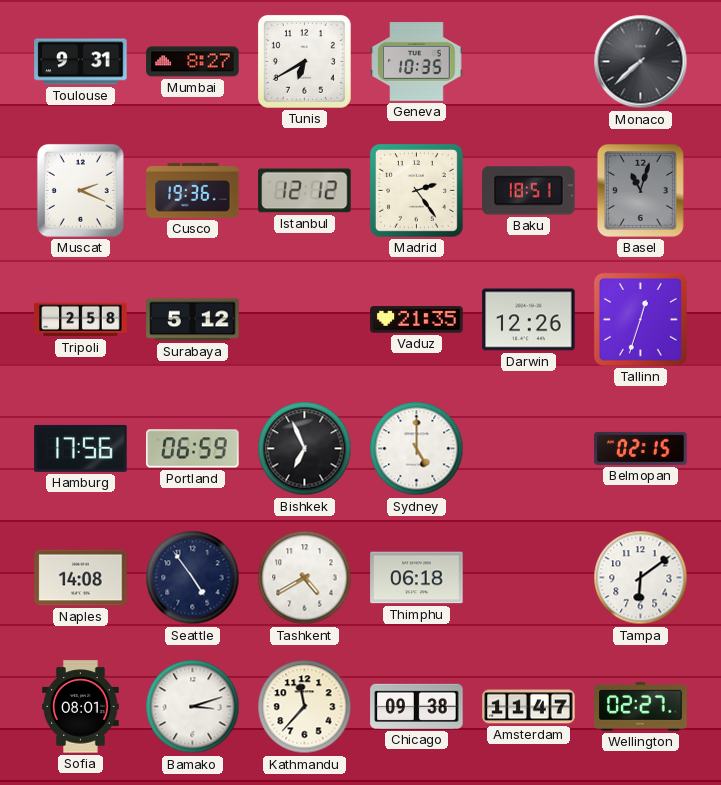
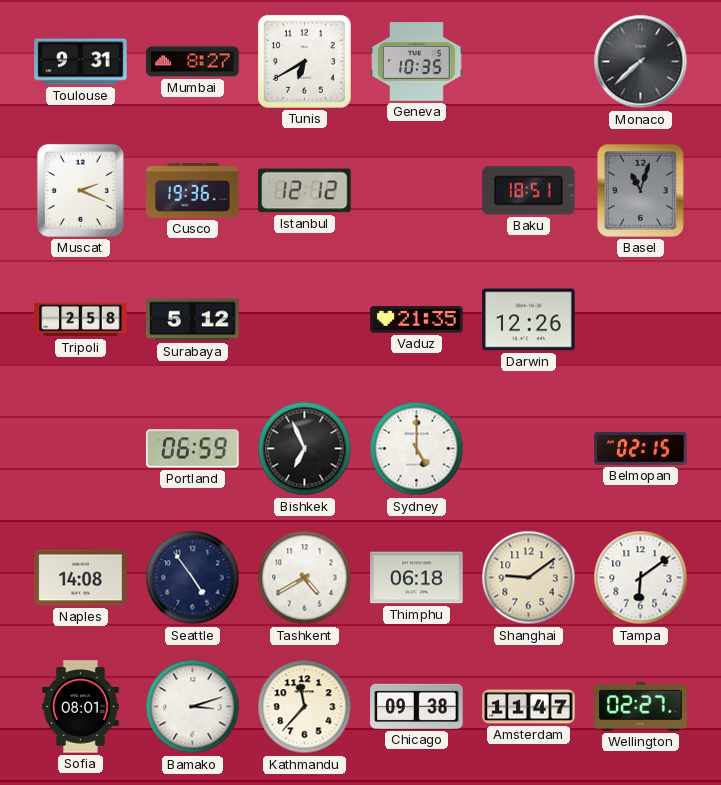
Madrid: 2:24 -> none (416, 190)
Tallinn: 12:33 -> none (640, 319)
Hamburg: 17:56 -> none (81, 448)
Shanghai: none -> 9:09 (529, 578)
